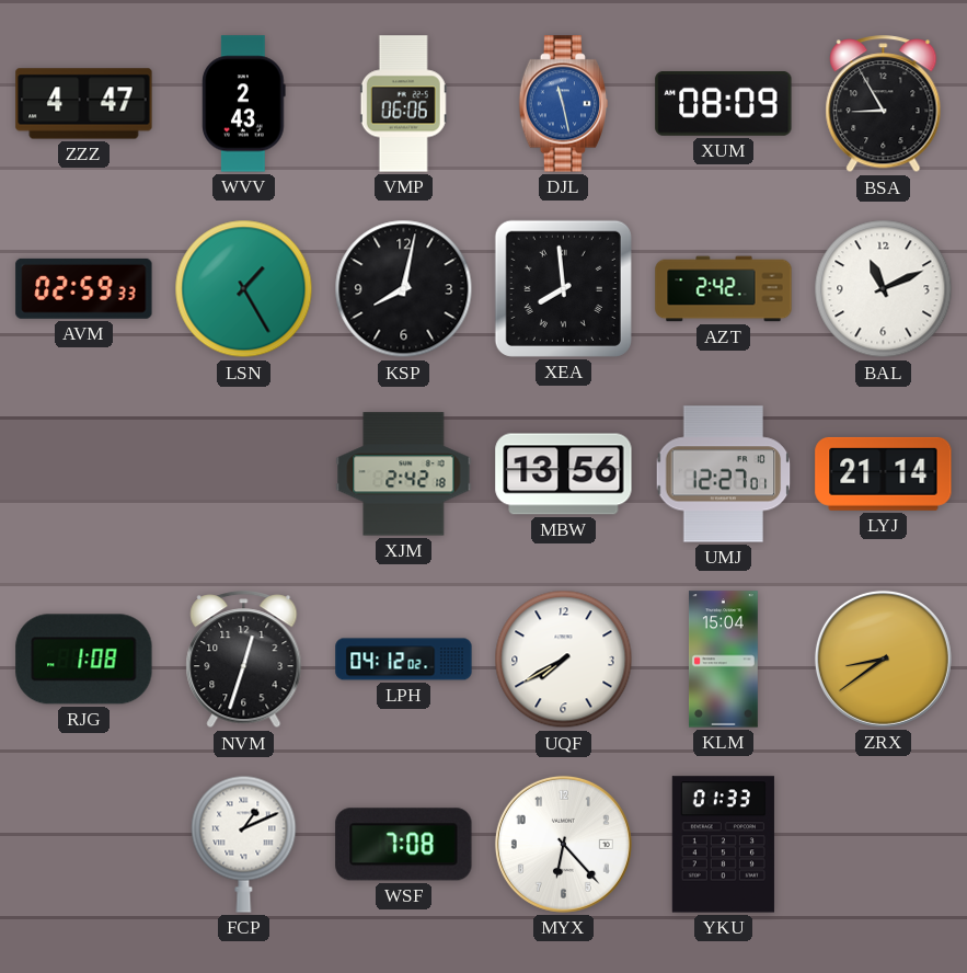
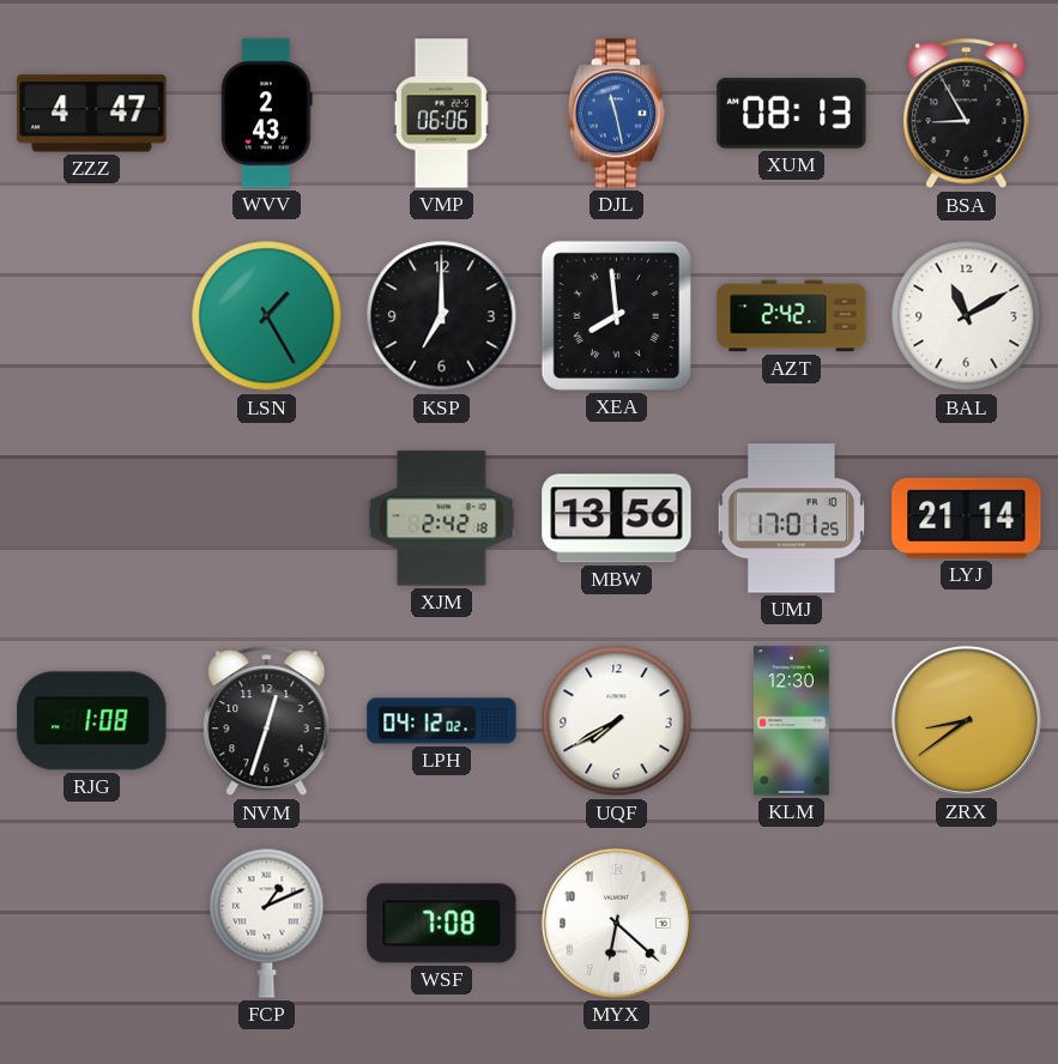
XUM: 08:09 -> 08:13 (792, 113)
AVM: 02:59 -> none (84, 288)
KSP: 8:02 -> 7:00 (442, 316)
BAL: 11:11 -> 11:10 (967, 316)
UMJ: 12:27 -> 17:01 (792, 519)
KLM: 15:04 -> 12:30 (792, 721)
MYX: 6:23 -> 6:22 (616, 923)
YKU: 01:33 -> none (723, 845)
